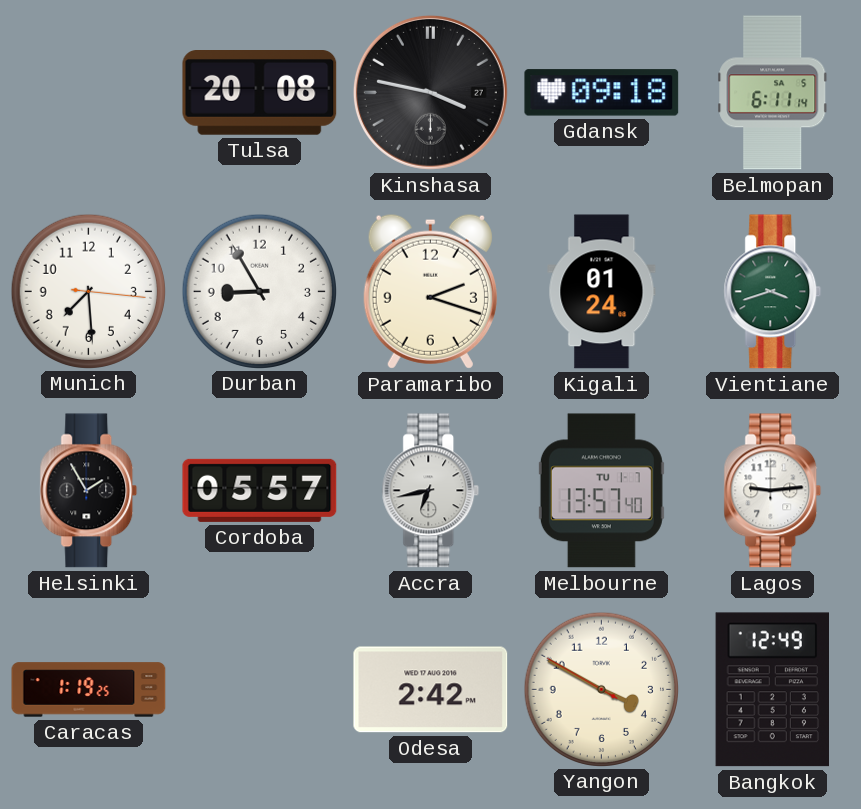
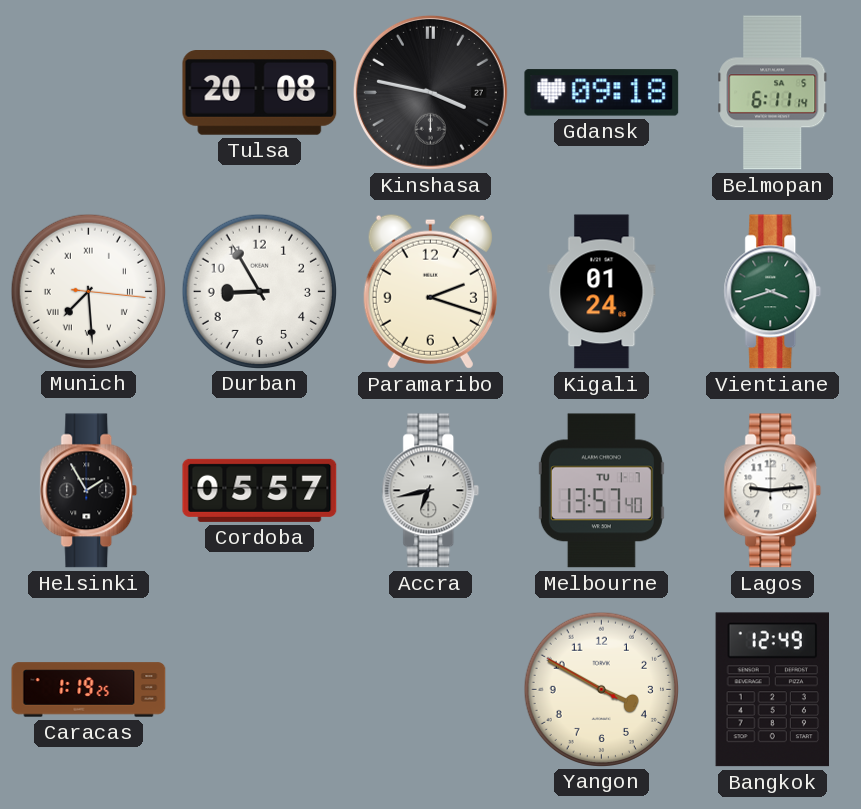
Munich numerals: Arabic -> Roman (88, 291)
Odesa: 2:42 -> none (431, 690)
